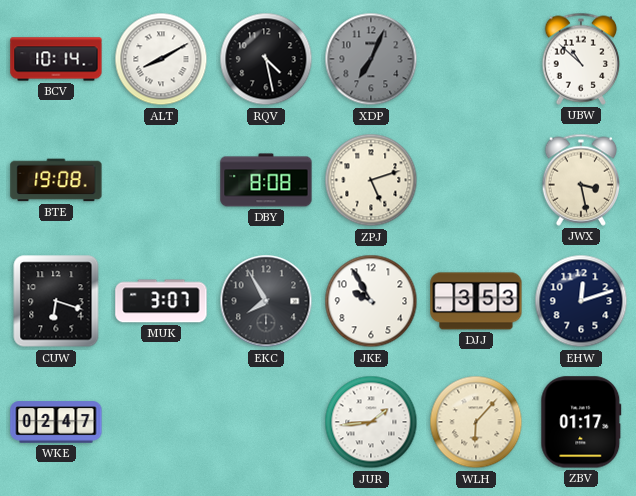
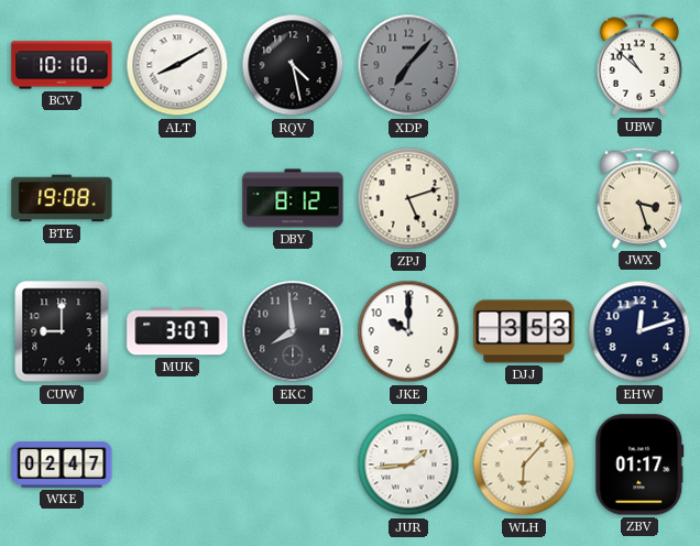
BCV: 10:14 -> 10:10 (62, 65)
XDP: 7:04 -> 7:07 (408, 65)
DBY: 8:08 -> 8:12 (293, 198)
JWX: 3:28 -> 3:27 (638, 198)
CUW: 6:18 -> 9:00 (62, 331)
EKC: 7:55 -> 7:59 (293, 331)
JKE: 9:55 -> 10:00 (408, 331)
